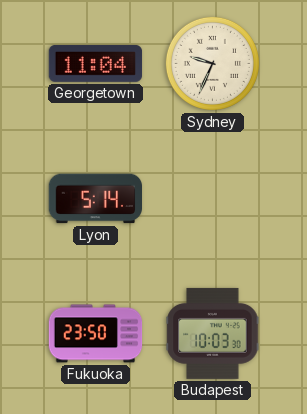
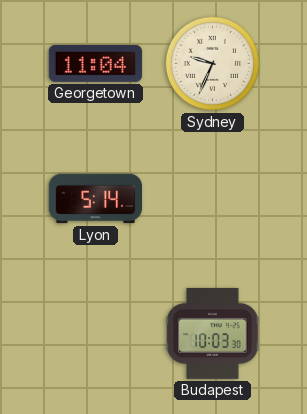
Fukuoka: 23:50 -> none (96, 334)
